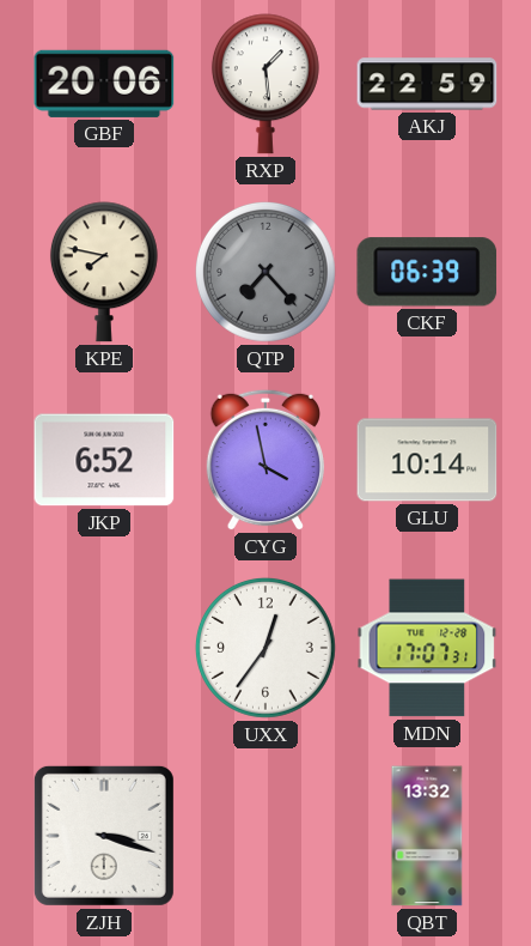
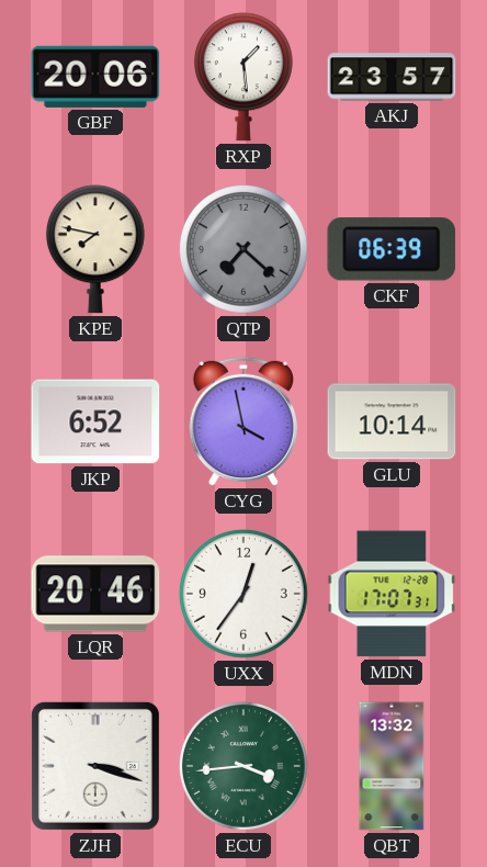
AKJ: 22:59 -> 23:57 (392, 77)
QTP: 7:23 -> 7:22 (243, 249)
LQR: none -> 20:46 (95, 594)
ECU: none -> 3:44 (243, 766)
